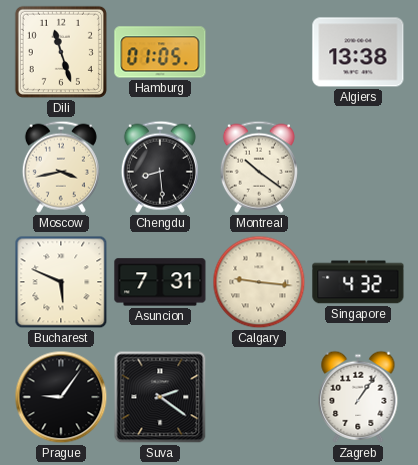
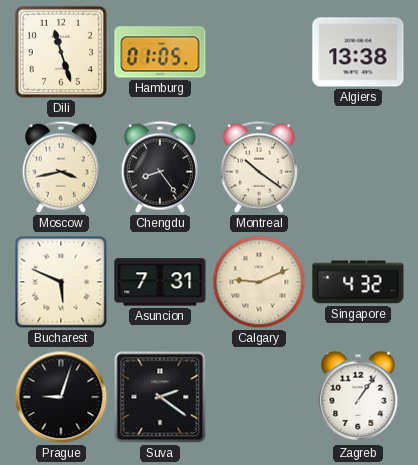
Chengdu: 8:29 -> 8:24 (160, 167)
Calgary: 9:16 -> 9:11 (259, 282)
Prague: 9:06 -> 9:03 (61, 397)
